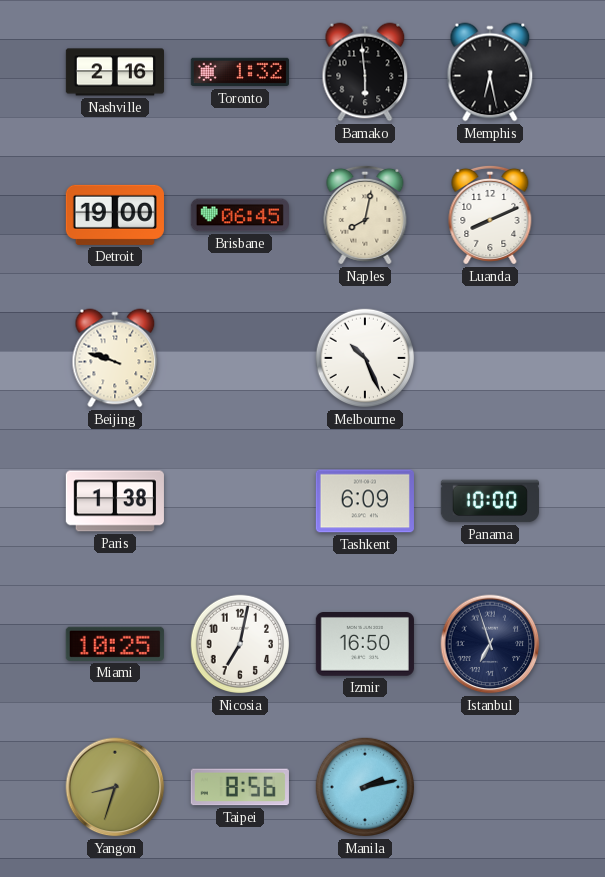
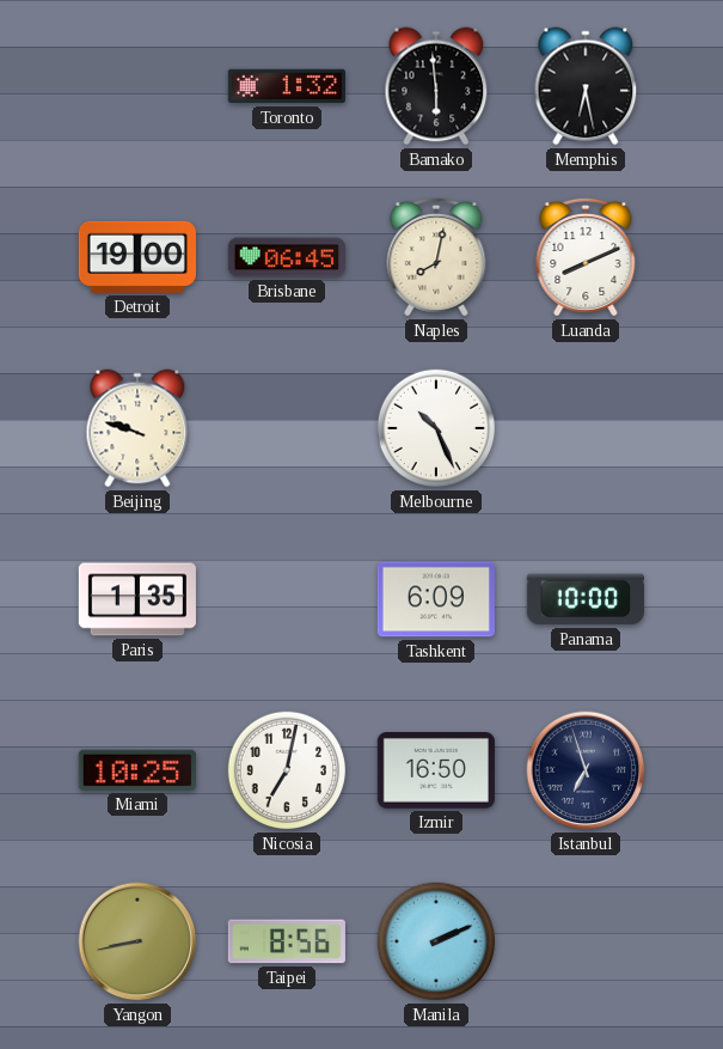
Nashville: 2:16 -> none (114, 72)
Paris: 1:38 -> 1:35 (137, 599)
Yangon: 8:33 -> 8:43 (137, 941)
Manila: 2:13 -> 2:11 (436, 941)
